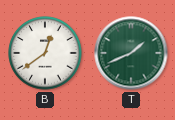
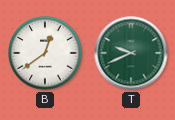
T: 1:41 -> 9:41 (131, 53)
